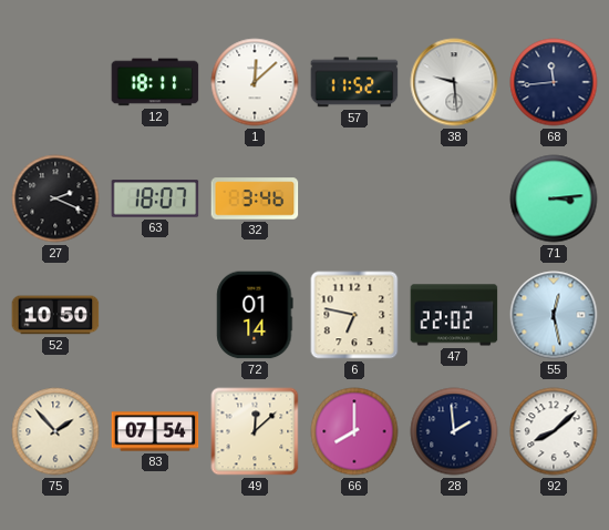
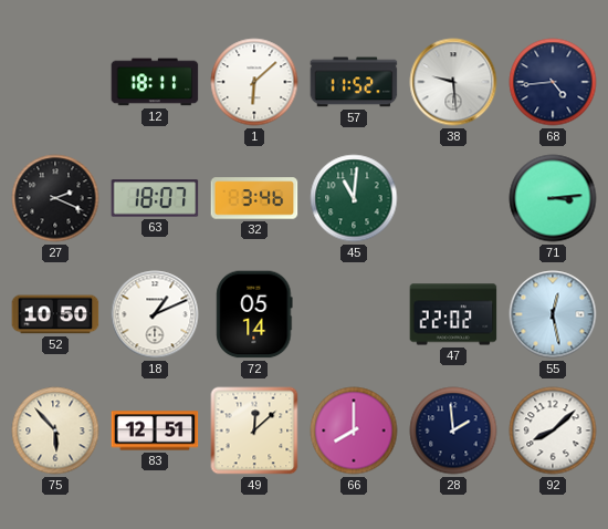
1: 12:08 -> 6:08 (254, 82)
68: 11:44 -> 4:44 (553, 82)
45: none -> 11:01 (354, 198)
18: none -> 1:11 (155, 314)
72: 01:14 -> 05:14 (254, 314)
6: 6:47 -> none (354, 315)
75: 1:53 -> 5:53 (55, 431)
83: 07:54 -> 12:51 (155, 431)
